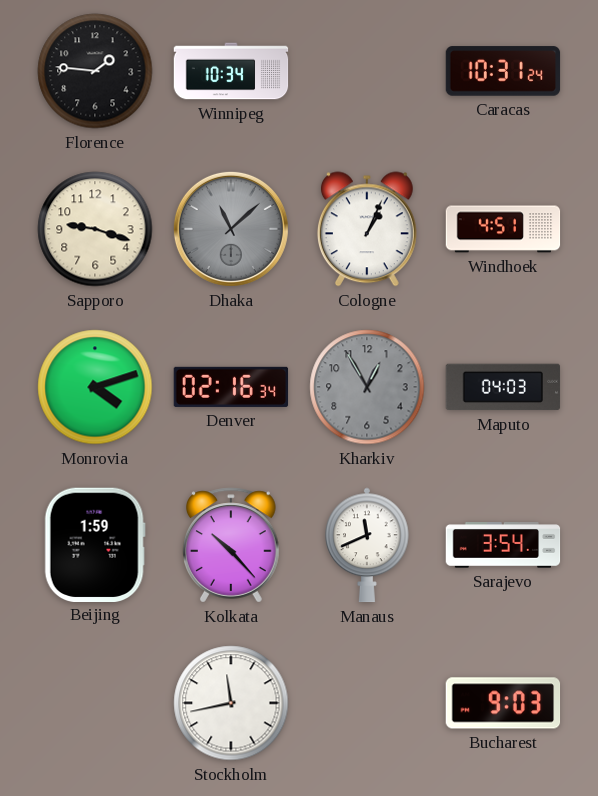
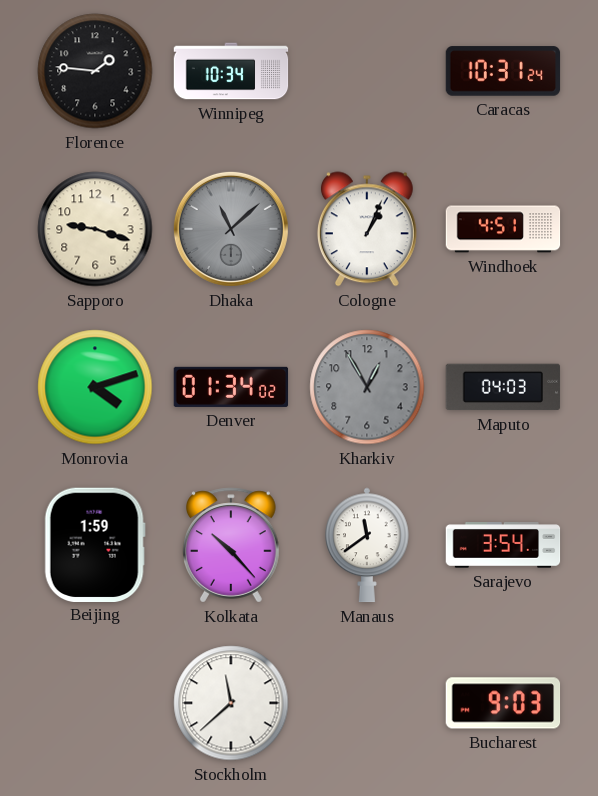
Denver: 02:16 -> 01:34 (231, 387)
Manaus: 11:41 -> 11:39 (368, 545)
Stockholm: 11:43 -> 11:38 (231, 703)
